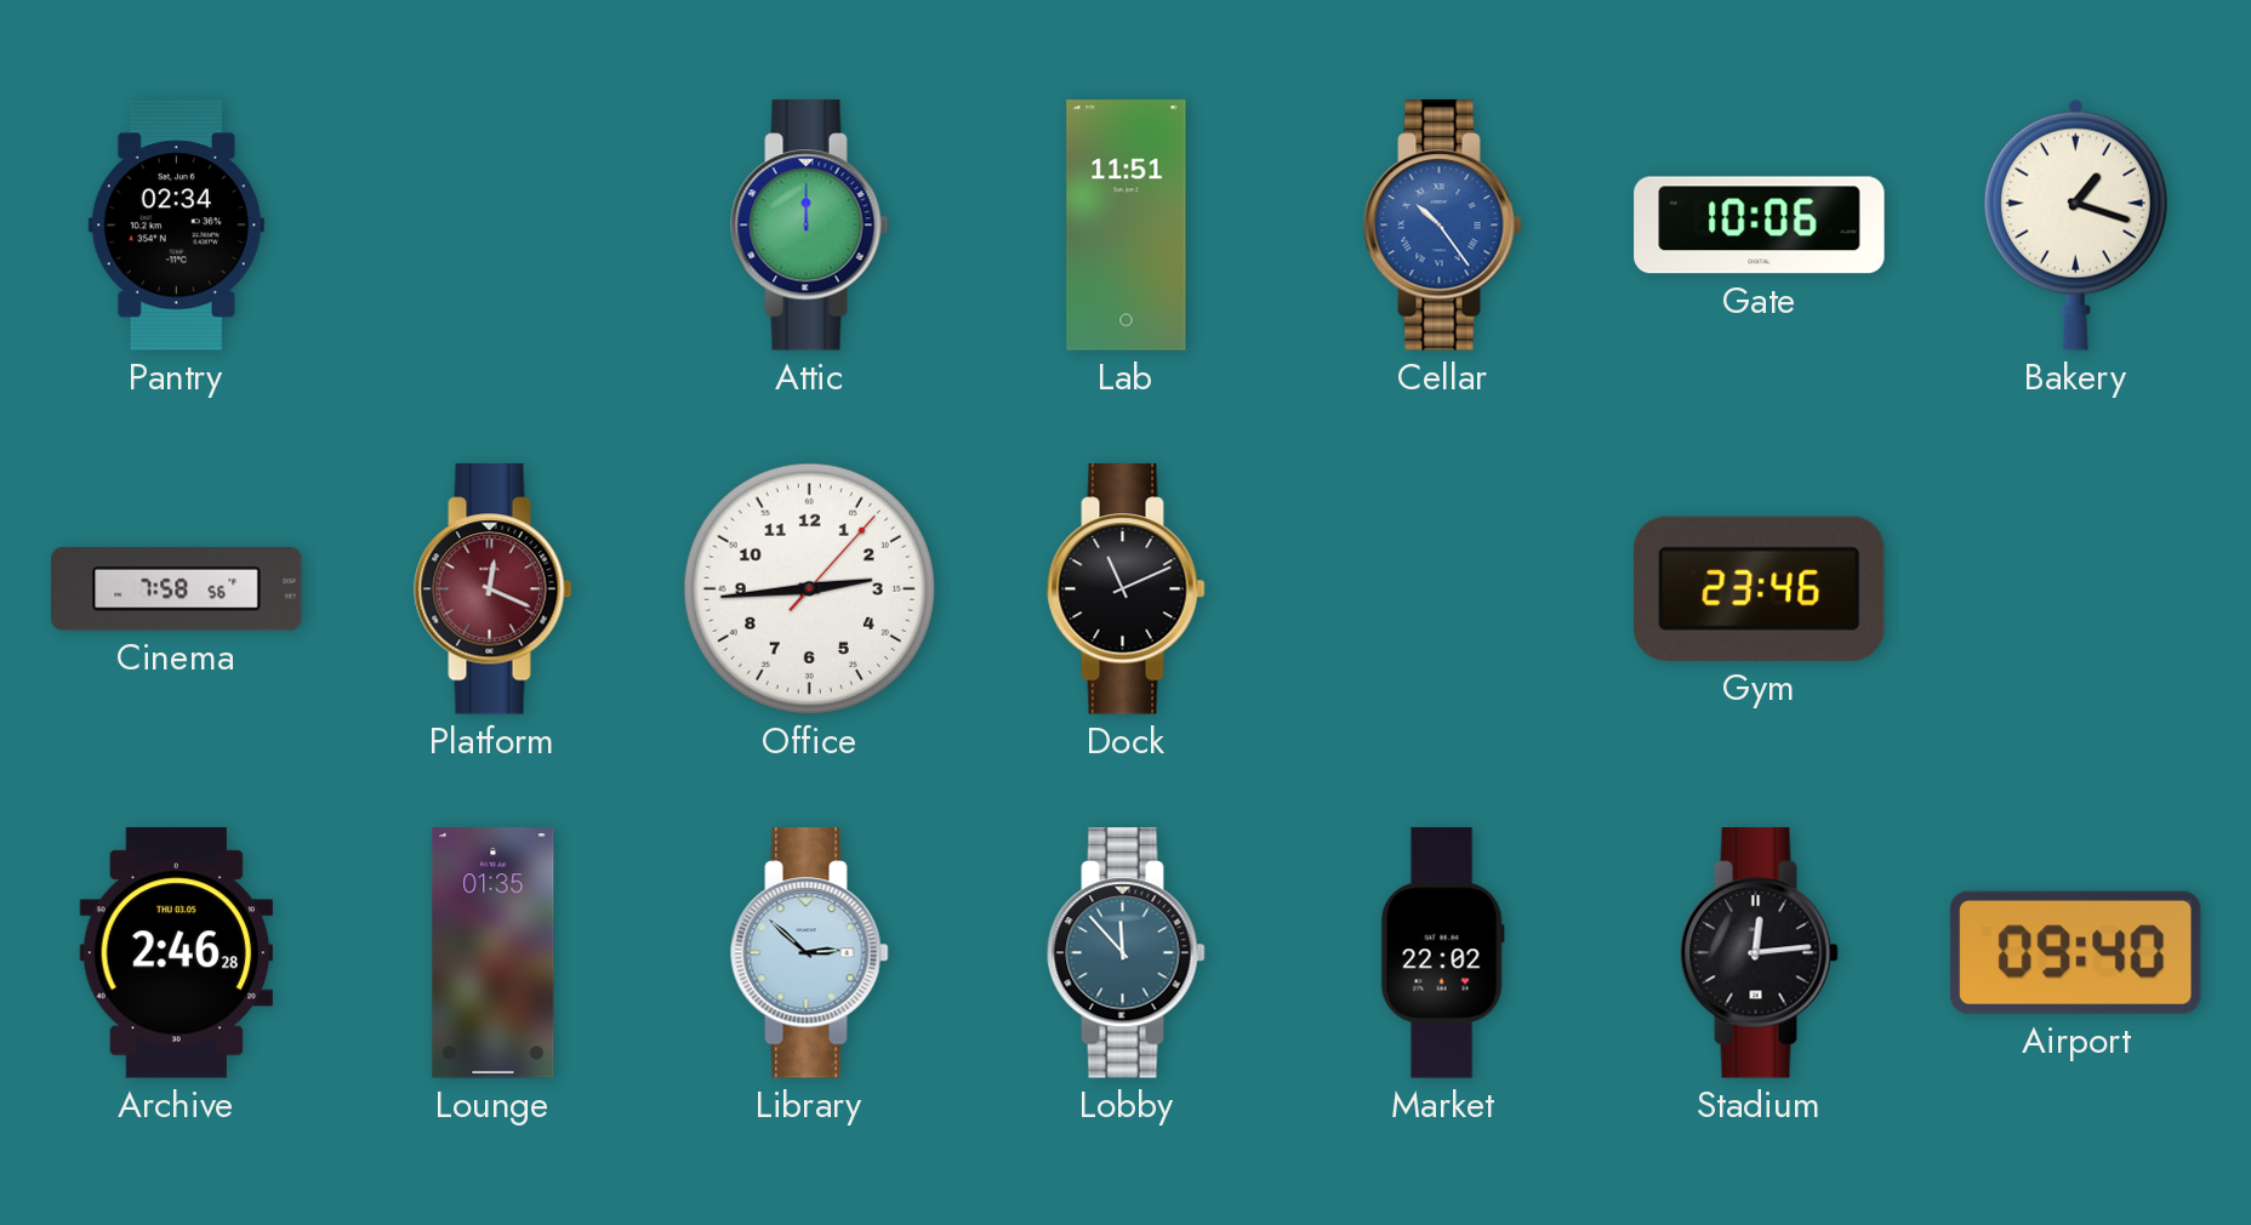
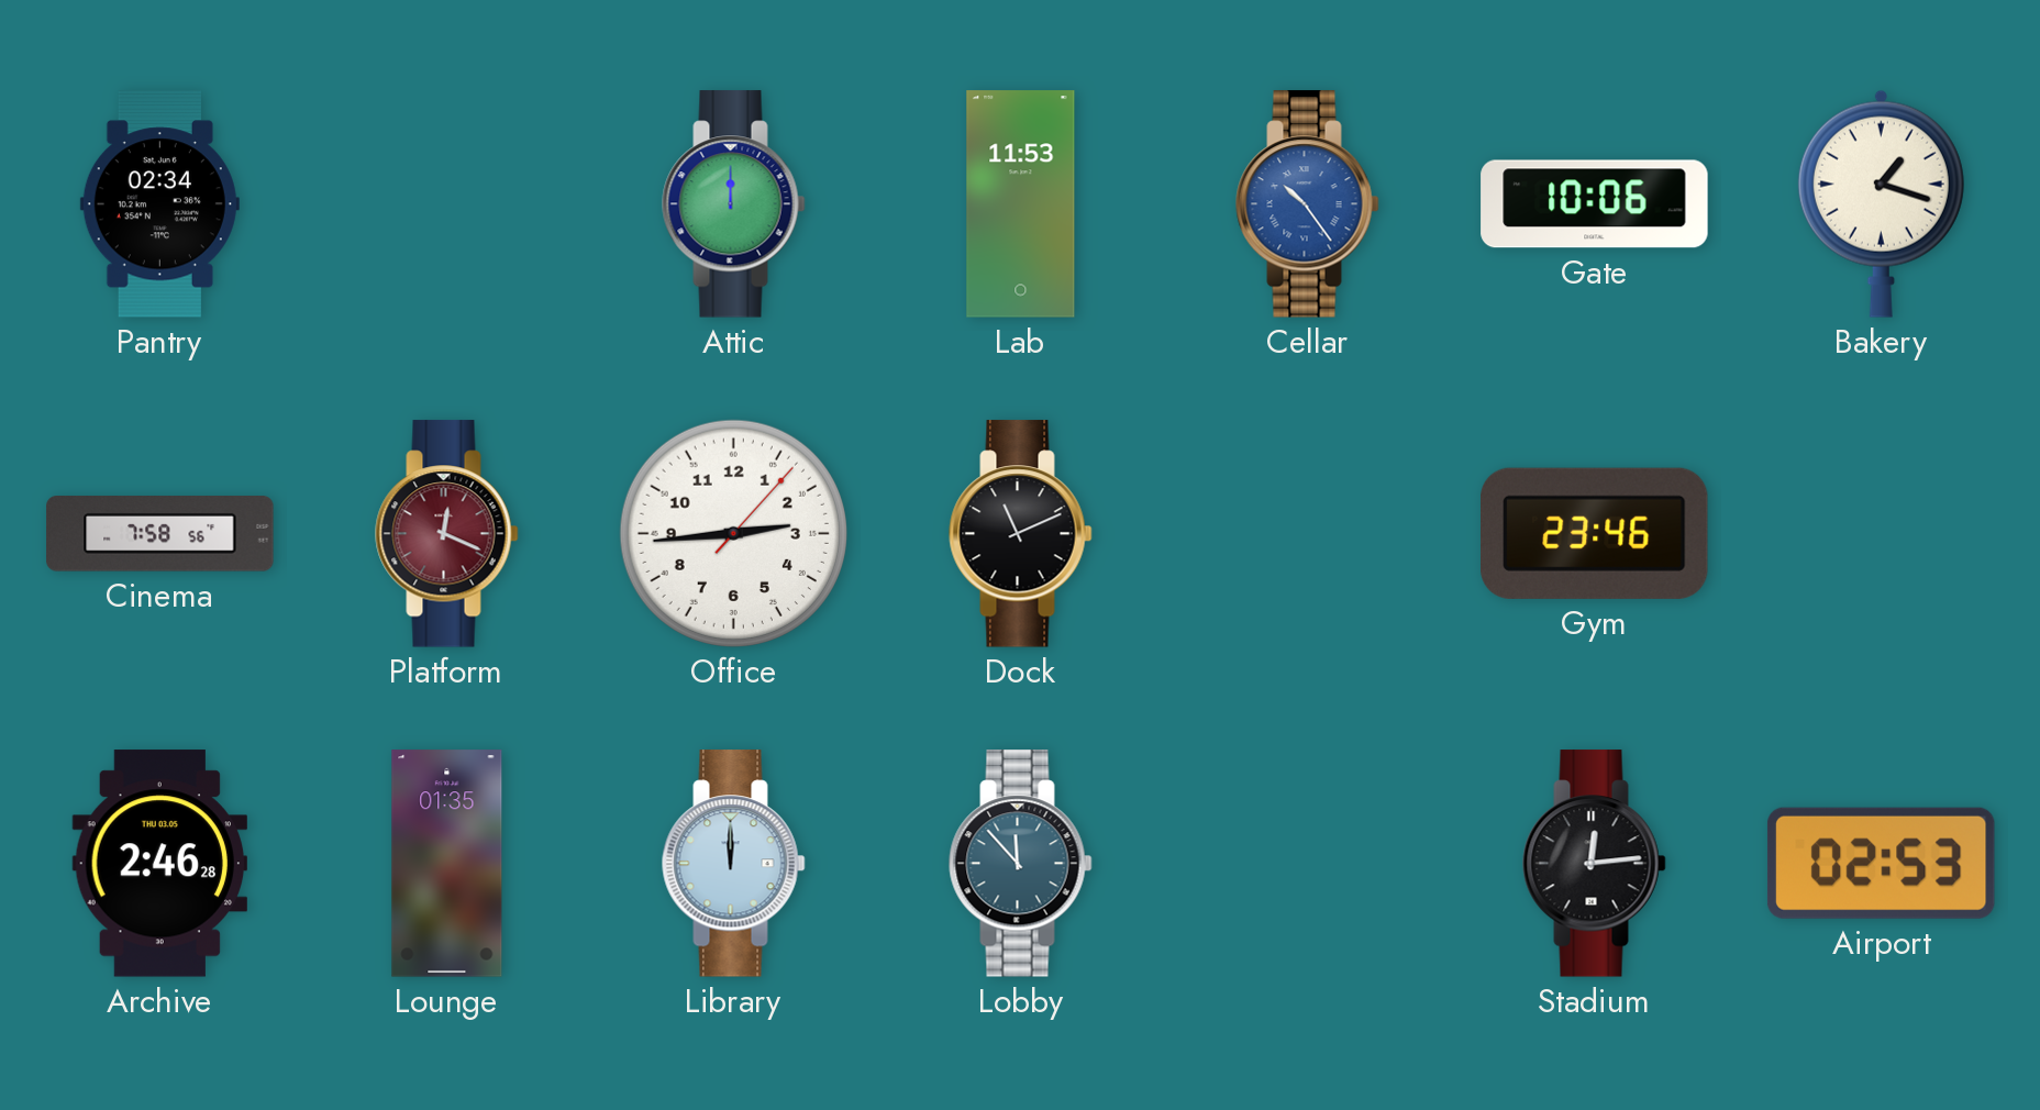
Lab: 11:51 -> 11:53 (1021, 204)
Library: 2:52 -> 12:00 (734, 864)
Market: 22:02 -> none (1442, 953)
Airport: 09:40 -> 02:53 (1881, 863)
